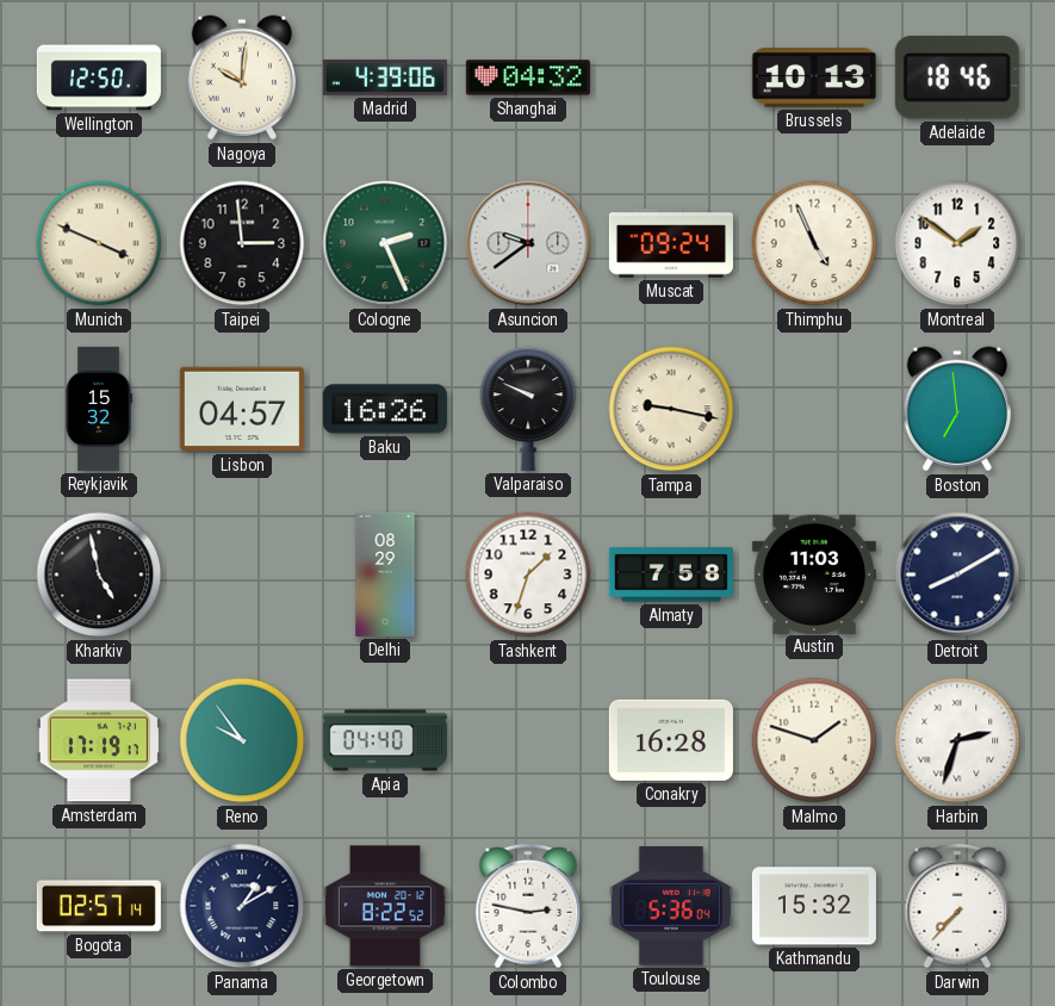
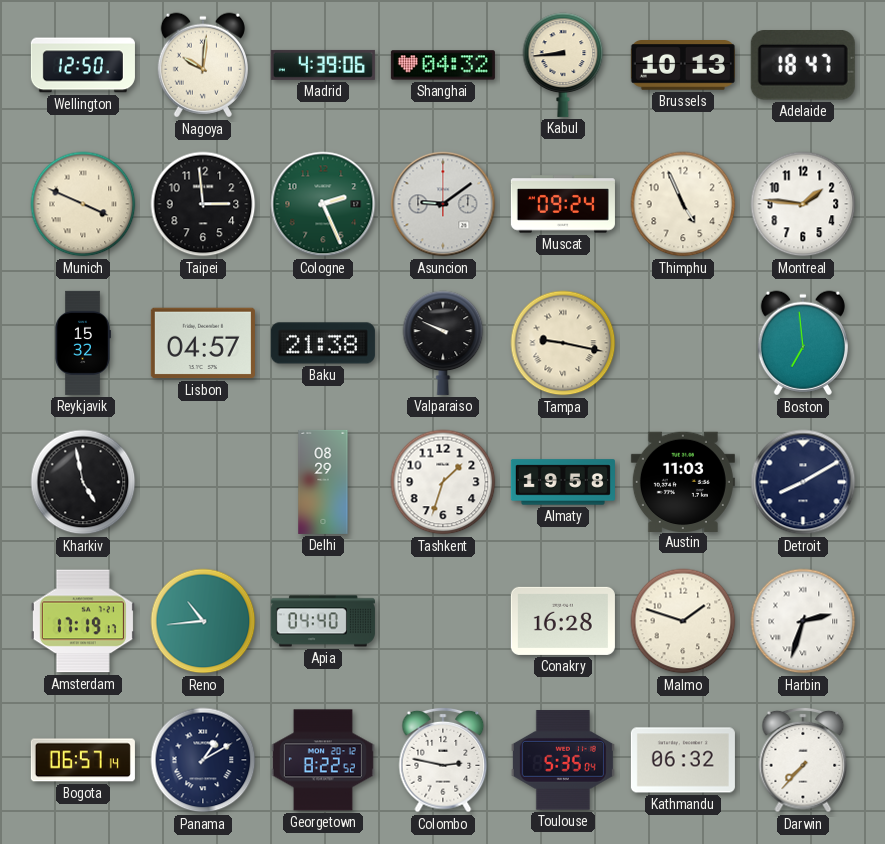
Kabul: none -> 8:44 (563, 65)
Adelaide: 18:46 -> 18:47 (803, 66)
Asuncion: 9:39 -> 9:09 (443, 204)
Montreal: 1:51 -> 1:46 (803, 204)
Baku: 16:26 -> 21:38 (323, 343)
Almaty: 7:58 -> 19:58 (563, 482)
Reno: 9:54 -> 10:44 (203, 621)
Bogota: 02:57 -> 06:57 (83, 760)
Toulouse: 5:36 -> 5:35 (563, 760)
Kathmandu: 15:32 -> 06:32 (683, 760)
